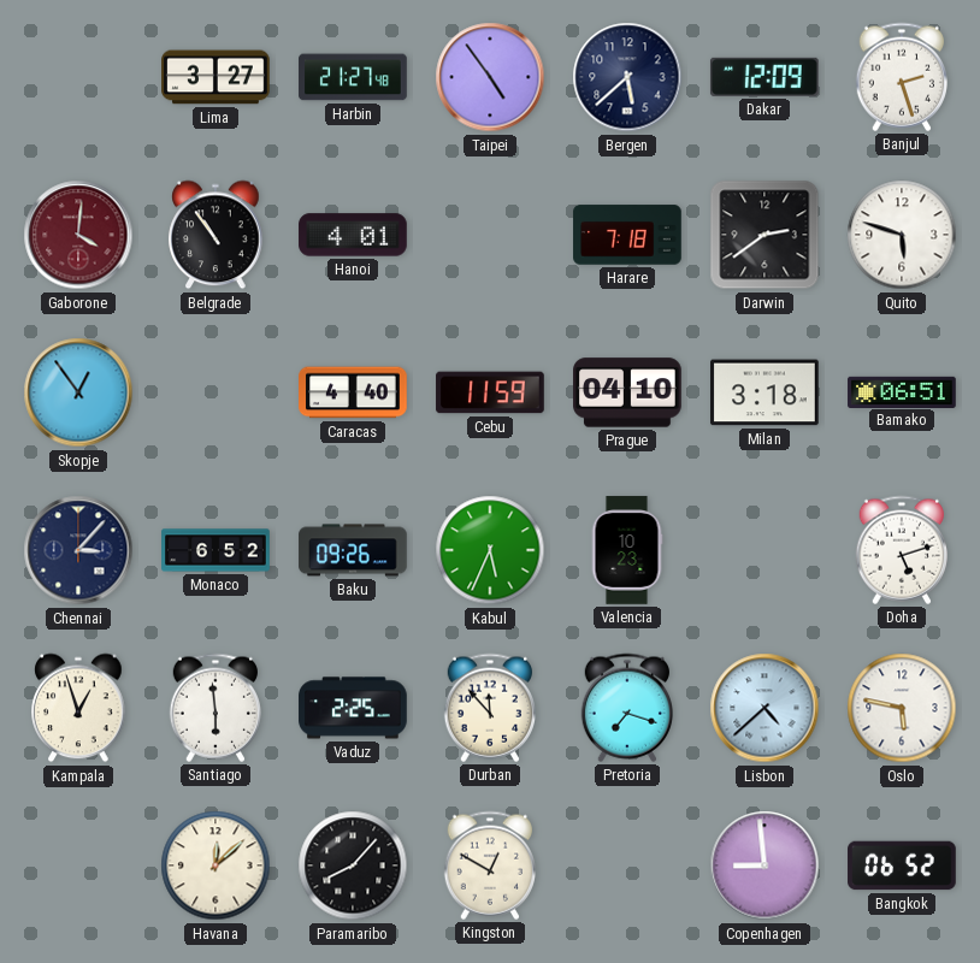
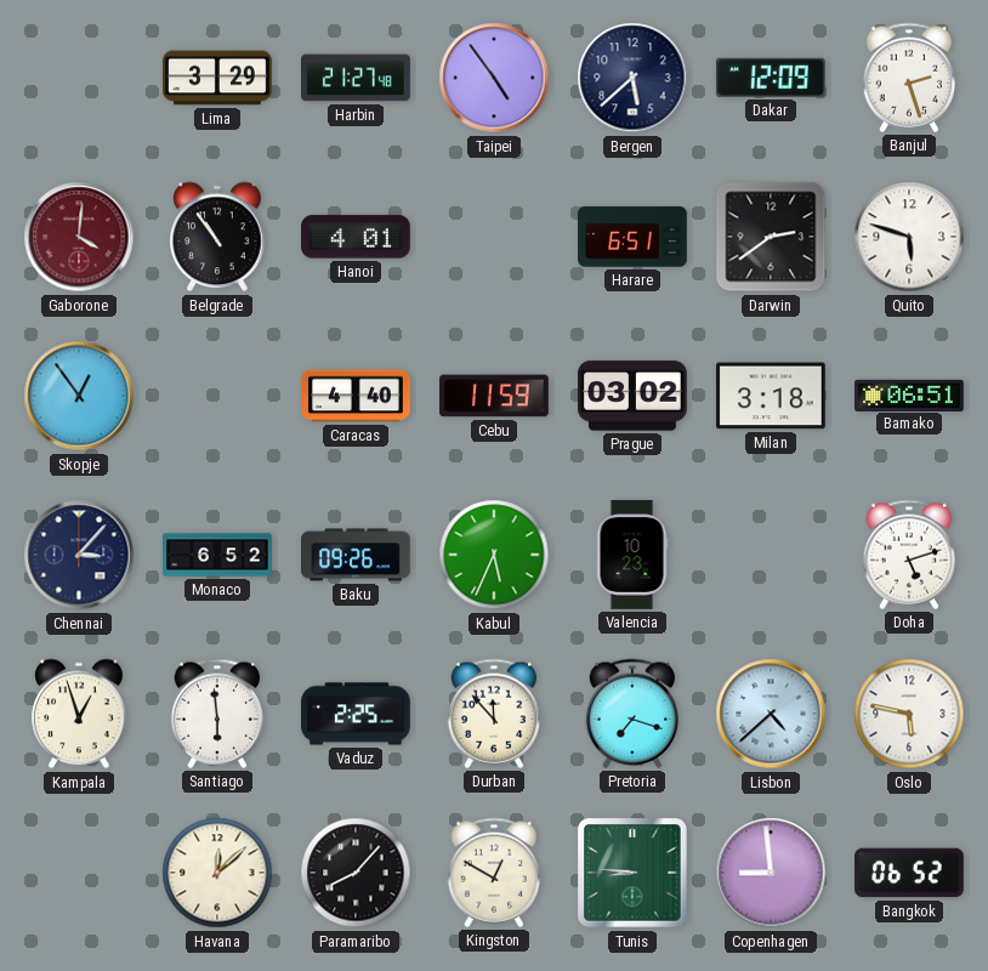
Lima: 3:27 -> 3:29 (217, 78)
Harare: 7:18 -> 6:51 (632, 237)
Prague: 04:10 -> 03:02 (634, 396)
Tunis: none -> 8:46 (632, 873)
